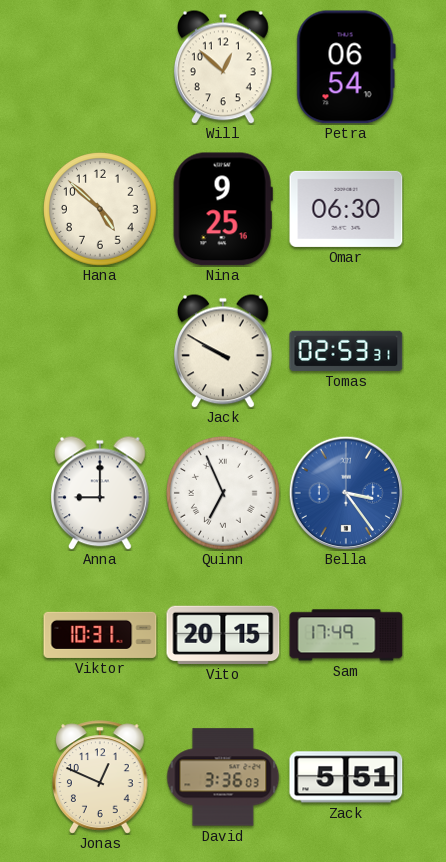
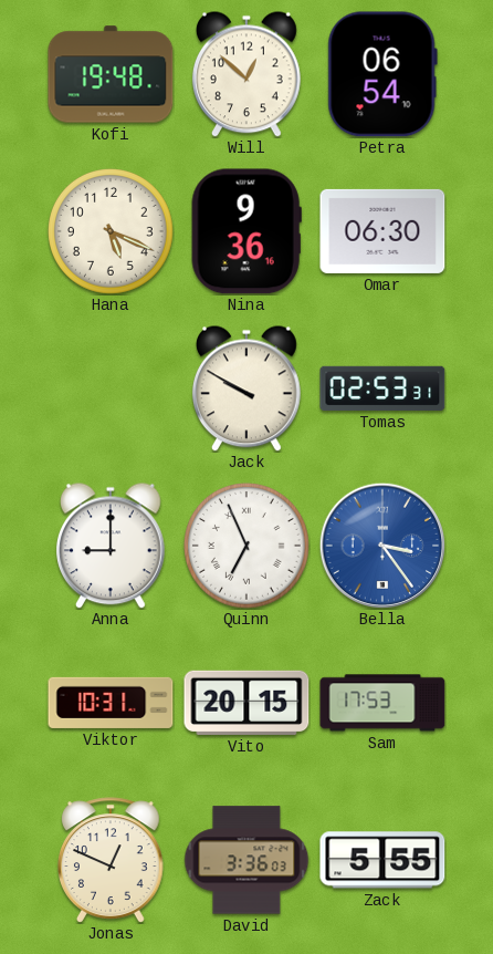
Kofi: none -> 19:48 (111, 74)
Hana: 4:52 -> 5:19 (112, 232)
Nina: 9:25 -> 9:36 (246, 231)
Sam: 17:49 -> 17:53 (382, 703)
Zack: 5:51 -> 5:55 (382, 860)
